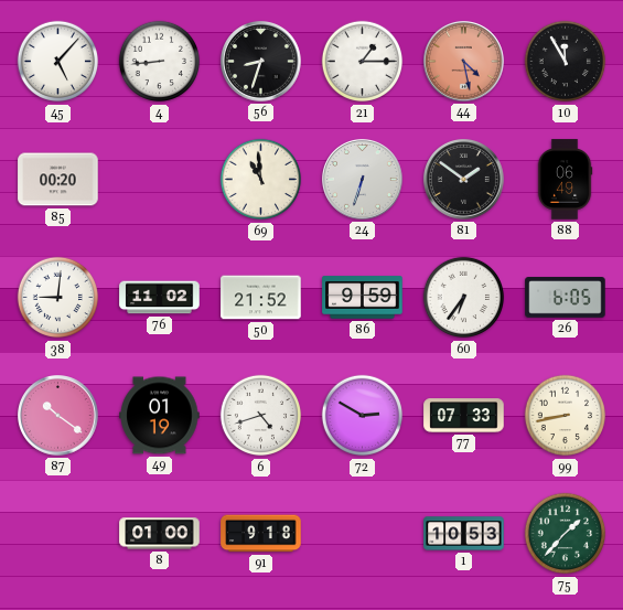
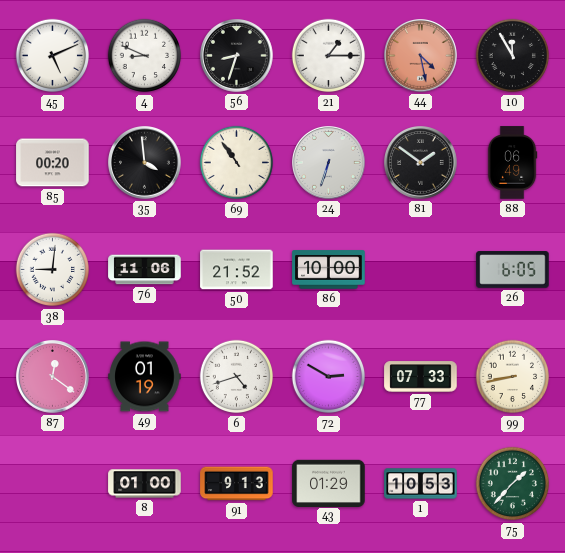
45: 5:07 -> 5:11 (53, 56)
4: 8:44 -> 8:49 (145, 56)
35: none -> 3:59 (145, 163)
69: 10:59 -> 10:54 (237, 163)
76: 11:02 -> 11:06 (145, 270)
86: 9:59 -> 10:00 (329, 270)
60: 6:36 -> none (464, 298)
87: 10:21 -> 12:21 (53, 377)
91: 9:18 -> 9:13 (237, 484)
43: none -> 01:29 (329, 483)
